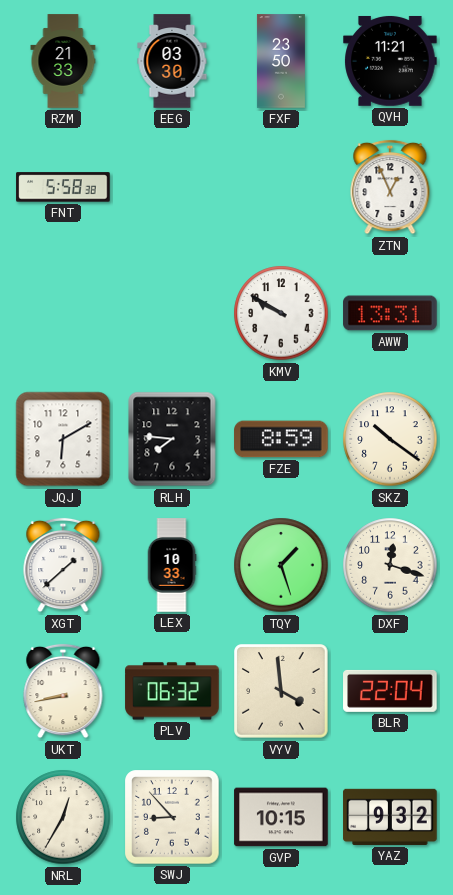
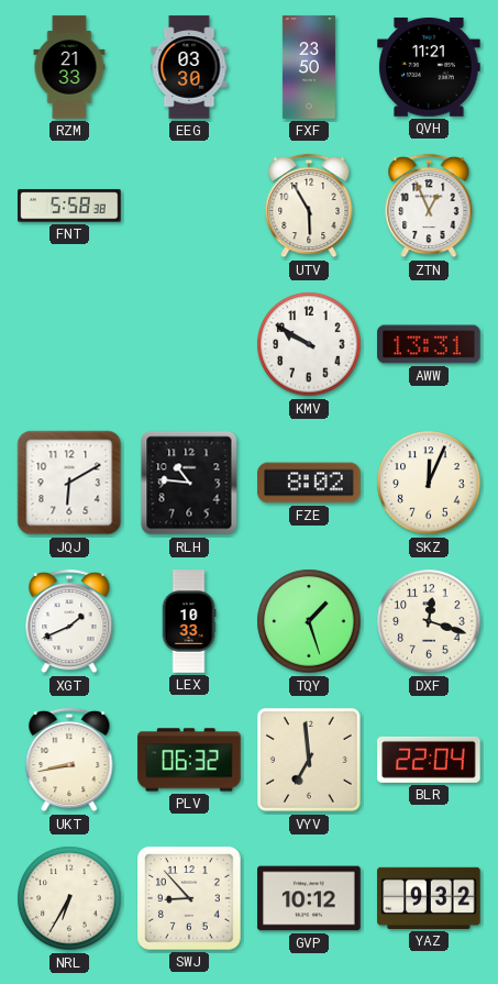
UTV: none -> 5:55 (309, 206)
RLH: 7:46 -> 10:46 (189, 483)
FZE: 8:59 -> 8:02 (309, 483)
SKZ: 10:21 -> 12:04 (429, 483)
XGT: 1:38 -> 1:41 (69, 621)
VYV: 3:59 -> 6:59 (309, 760)
NRL: 12:35 -> 6:35 (69, 898)
GVP: 10:15 -> 10:12 (309, 898)
